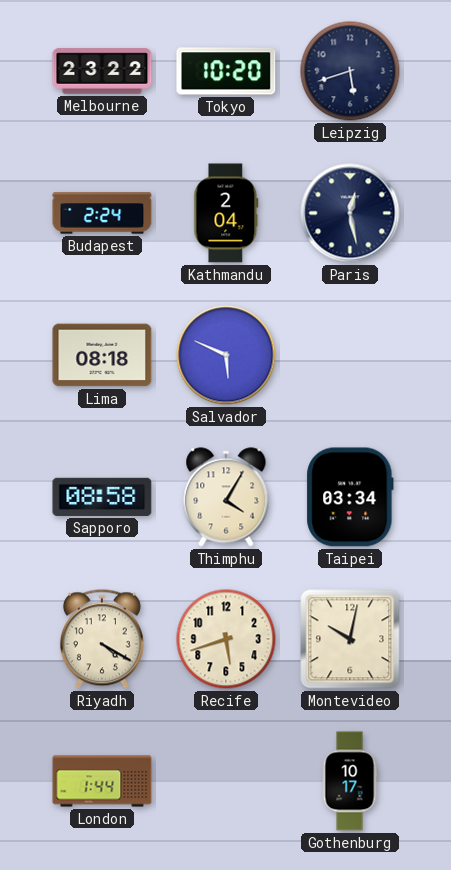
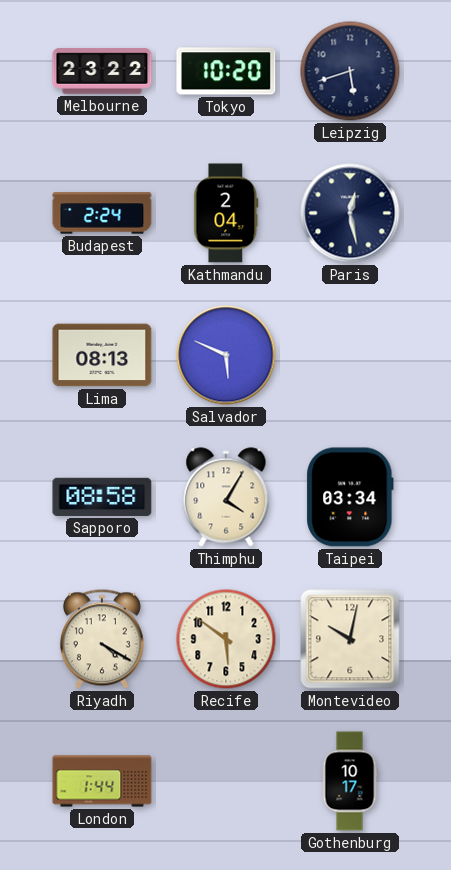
Lima: 08:18 -> 08:13 (102, 355)
Recife: 5:42 -> 5:51 (226, 639)
